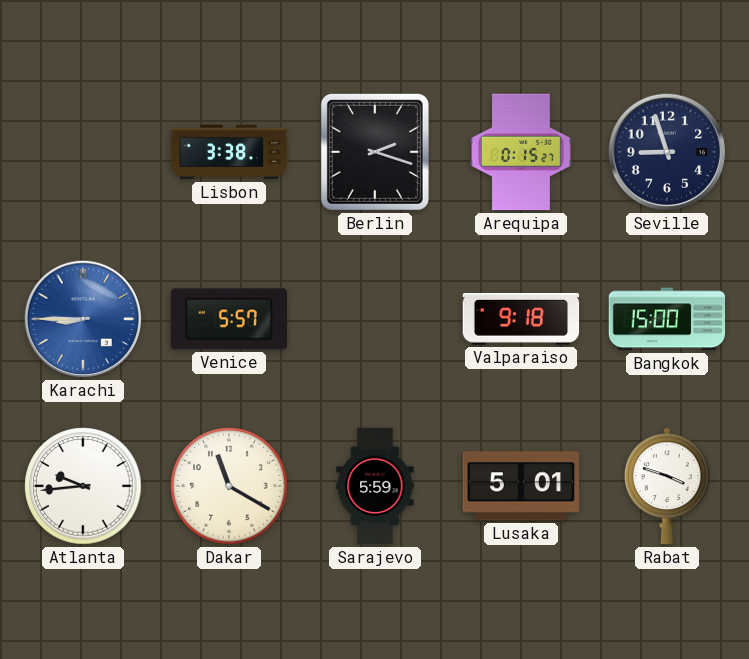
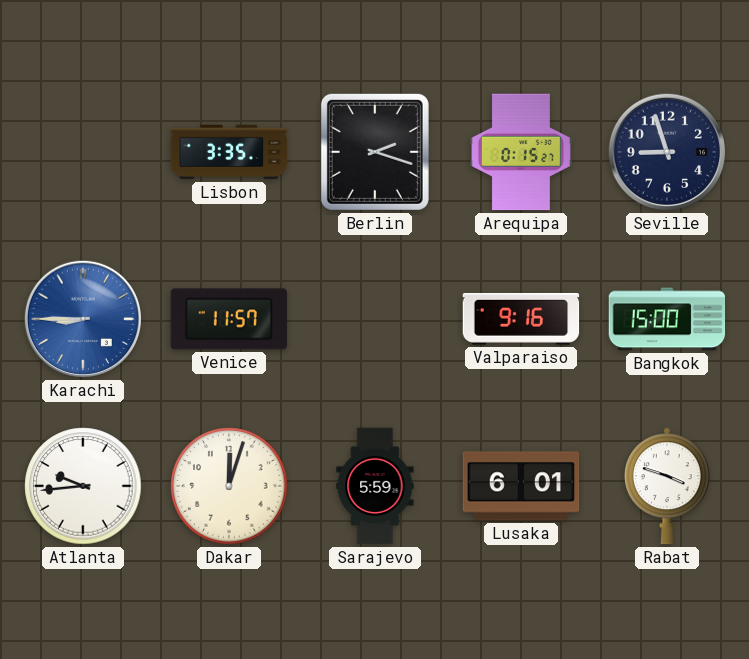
Lisbon: 3:38 -> 3:35 (229, 152)
Venice: 5:57 -> 11:57 (229, 319)
Valparaiso: 9:18 -> 9:16 (521, 319)
Dakar: 11:20 -> 12:03 (229, 486)
Lusaka: 5:01 -> 6:01 (521, 486)
